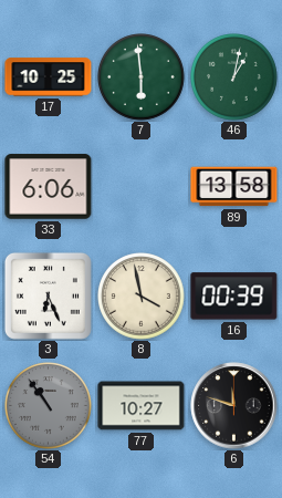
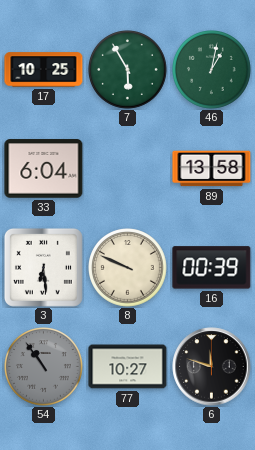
7: 5:59 -> 5:55 (128, 70)
33: 6:06 -> 6:04 (44, 169)
3: 6:26 -> 6:29 (43, 267)
8: 3:58 -> 9:49 (128, 268)
